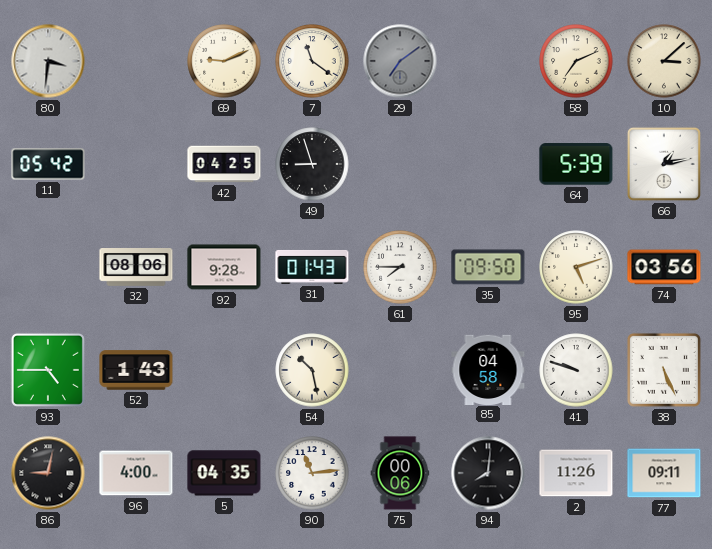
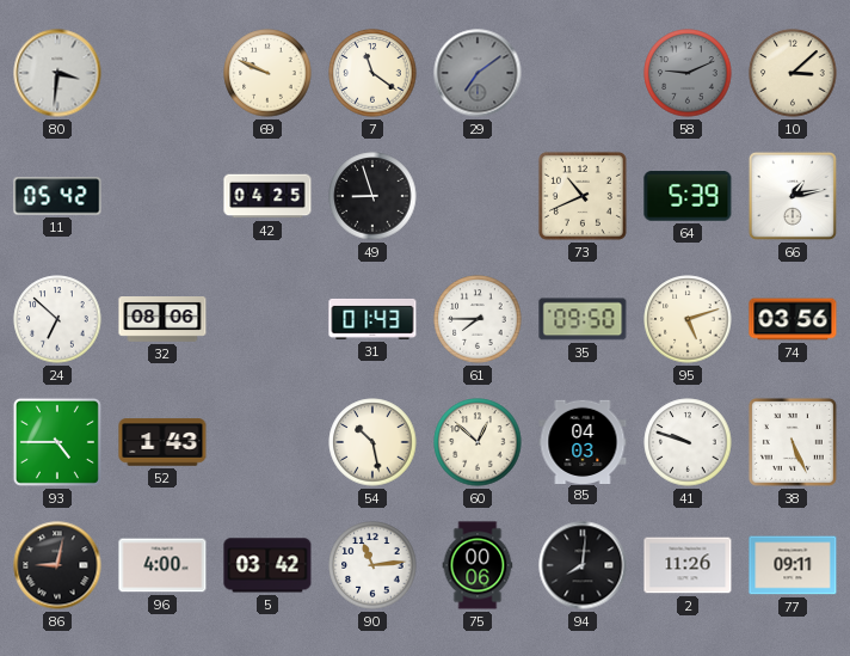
69: 9:11 -> 9:49 (267, 73)
58: 7:11 -> 9:11 (688, 73)
58 dial: cream -> grey (688, 73)
73: none -> 10:41 (583, 196)
24: none -> 6:52 (57, 319)
92: 9:28 -> none (224, 267)
60: none -> 12:52 (478, 442)
85: 04:58 -> 04:03 (583, 441)
5: 04:35 -> 03:42 (267, 565)
